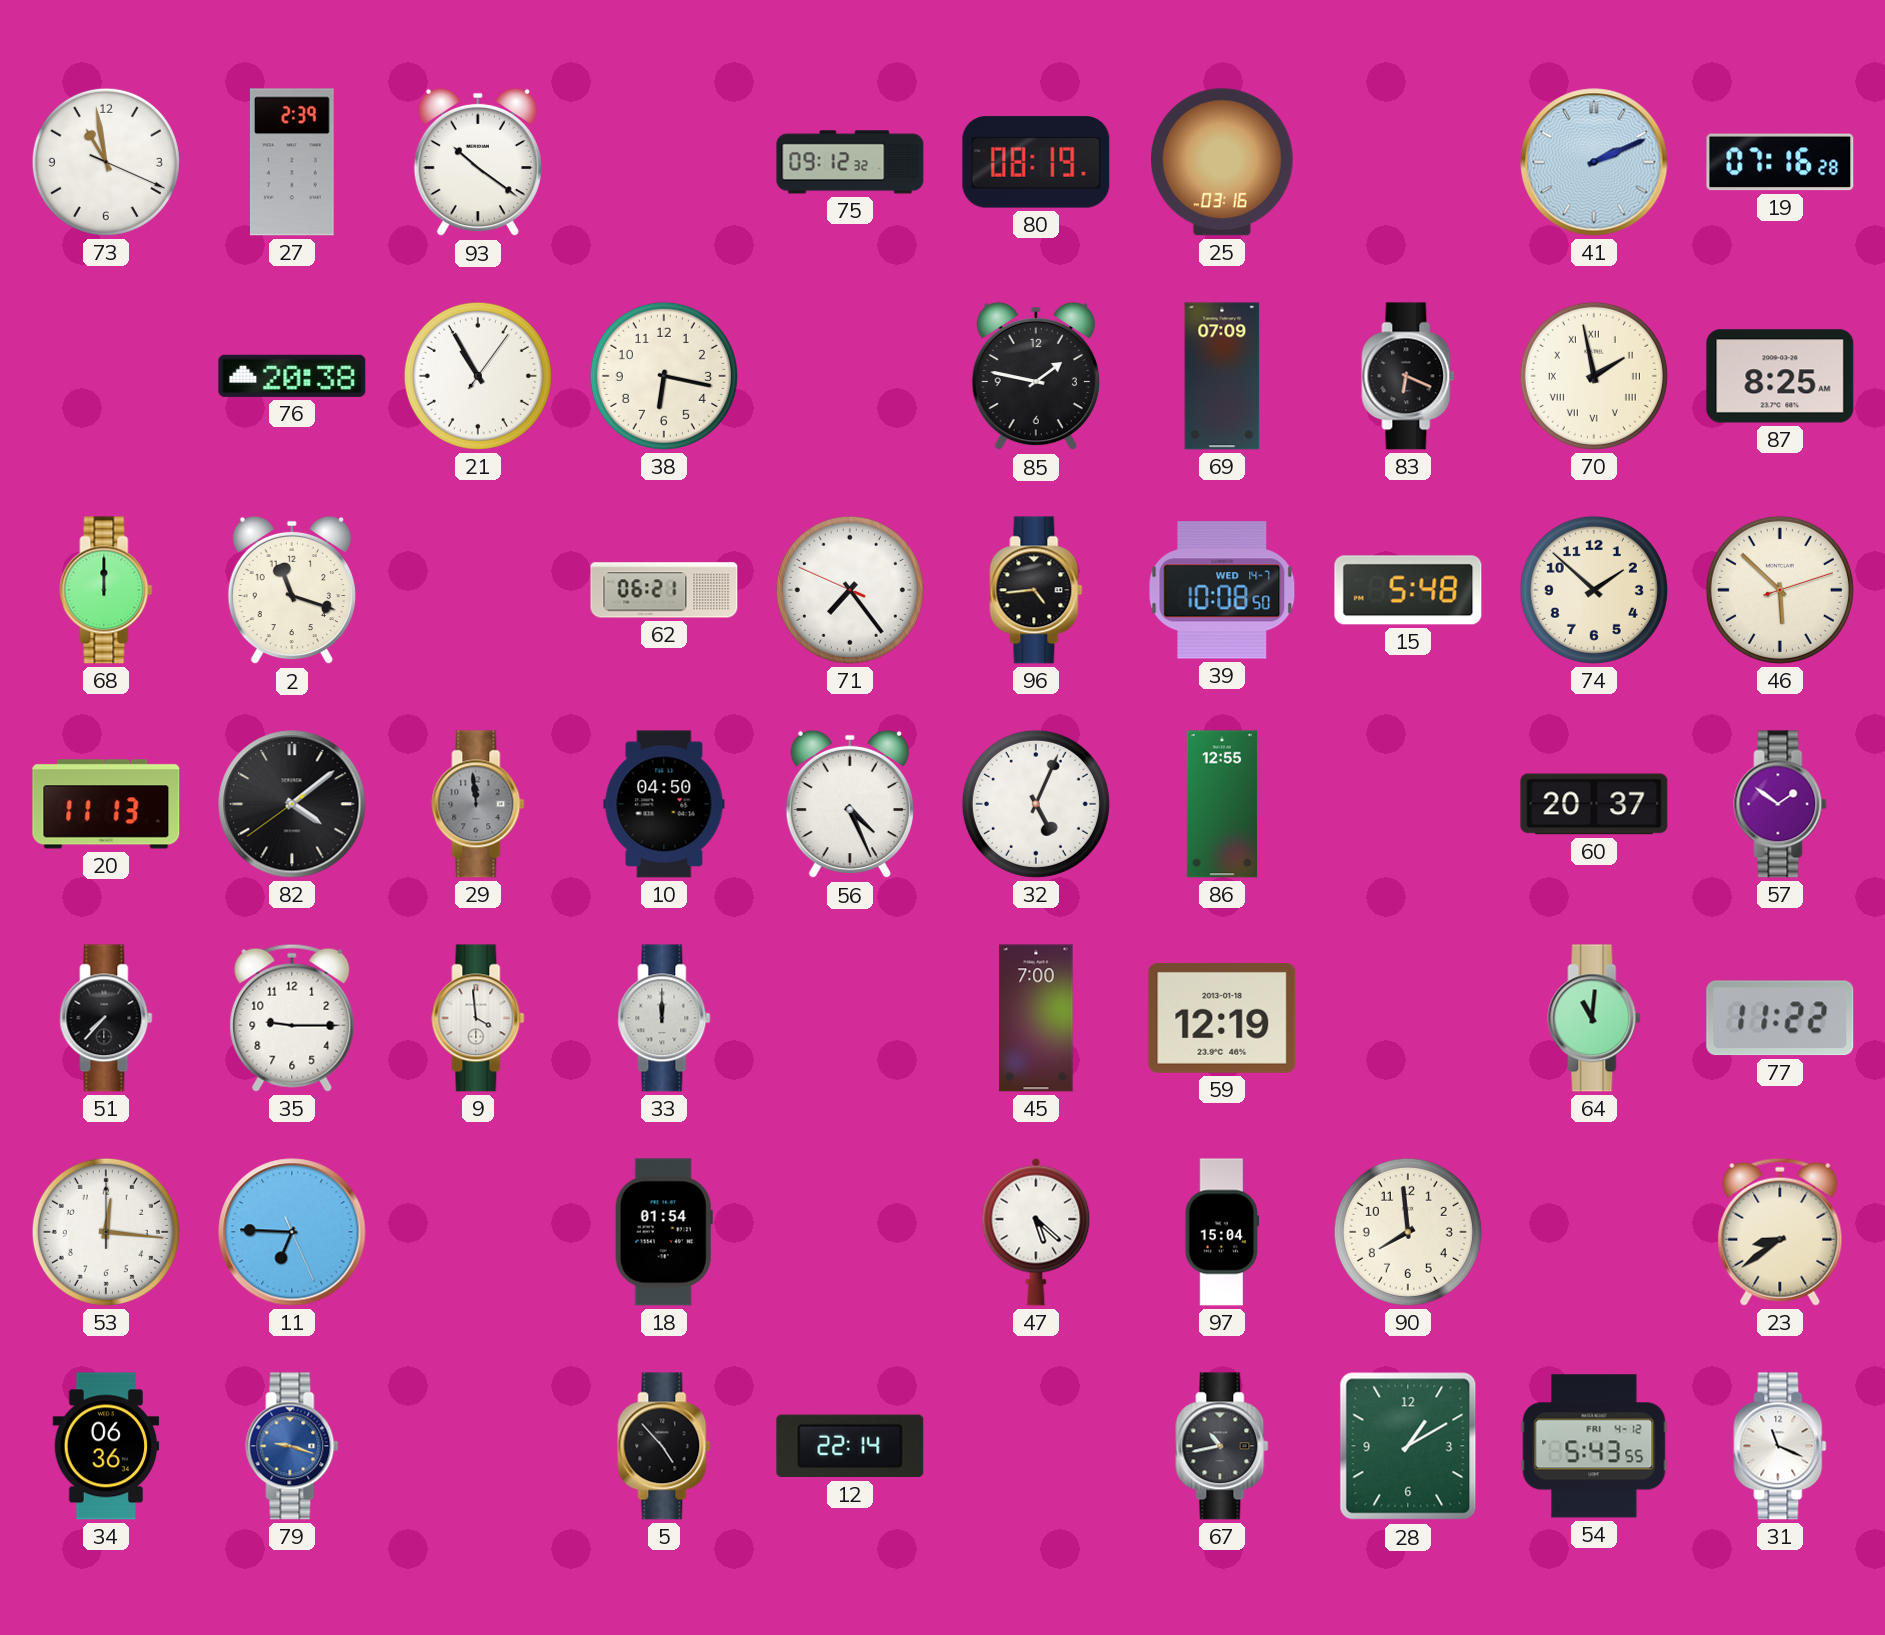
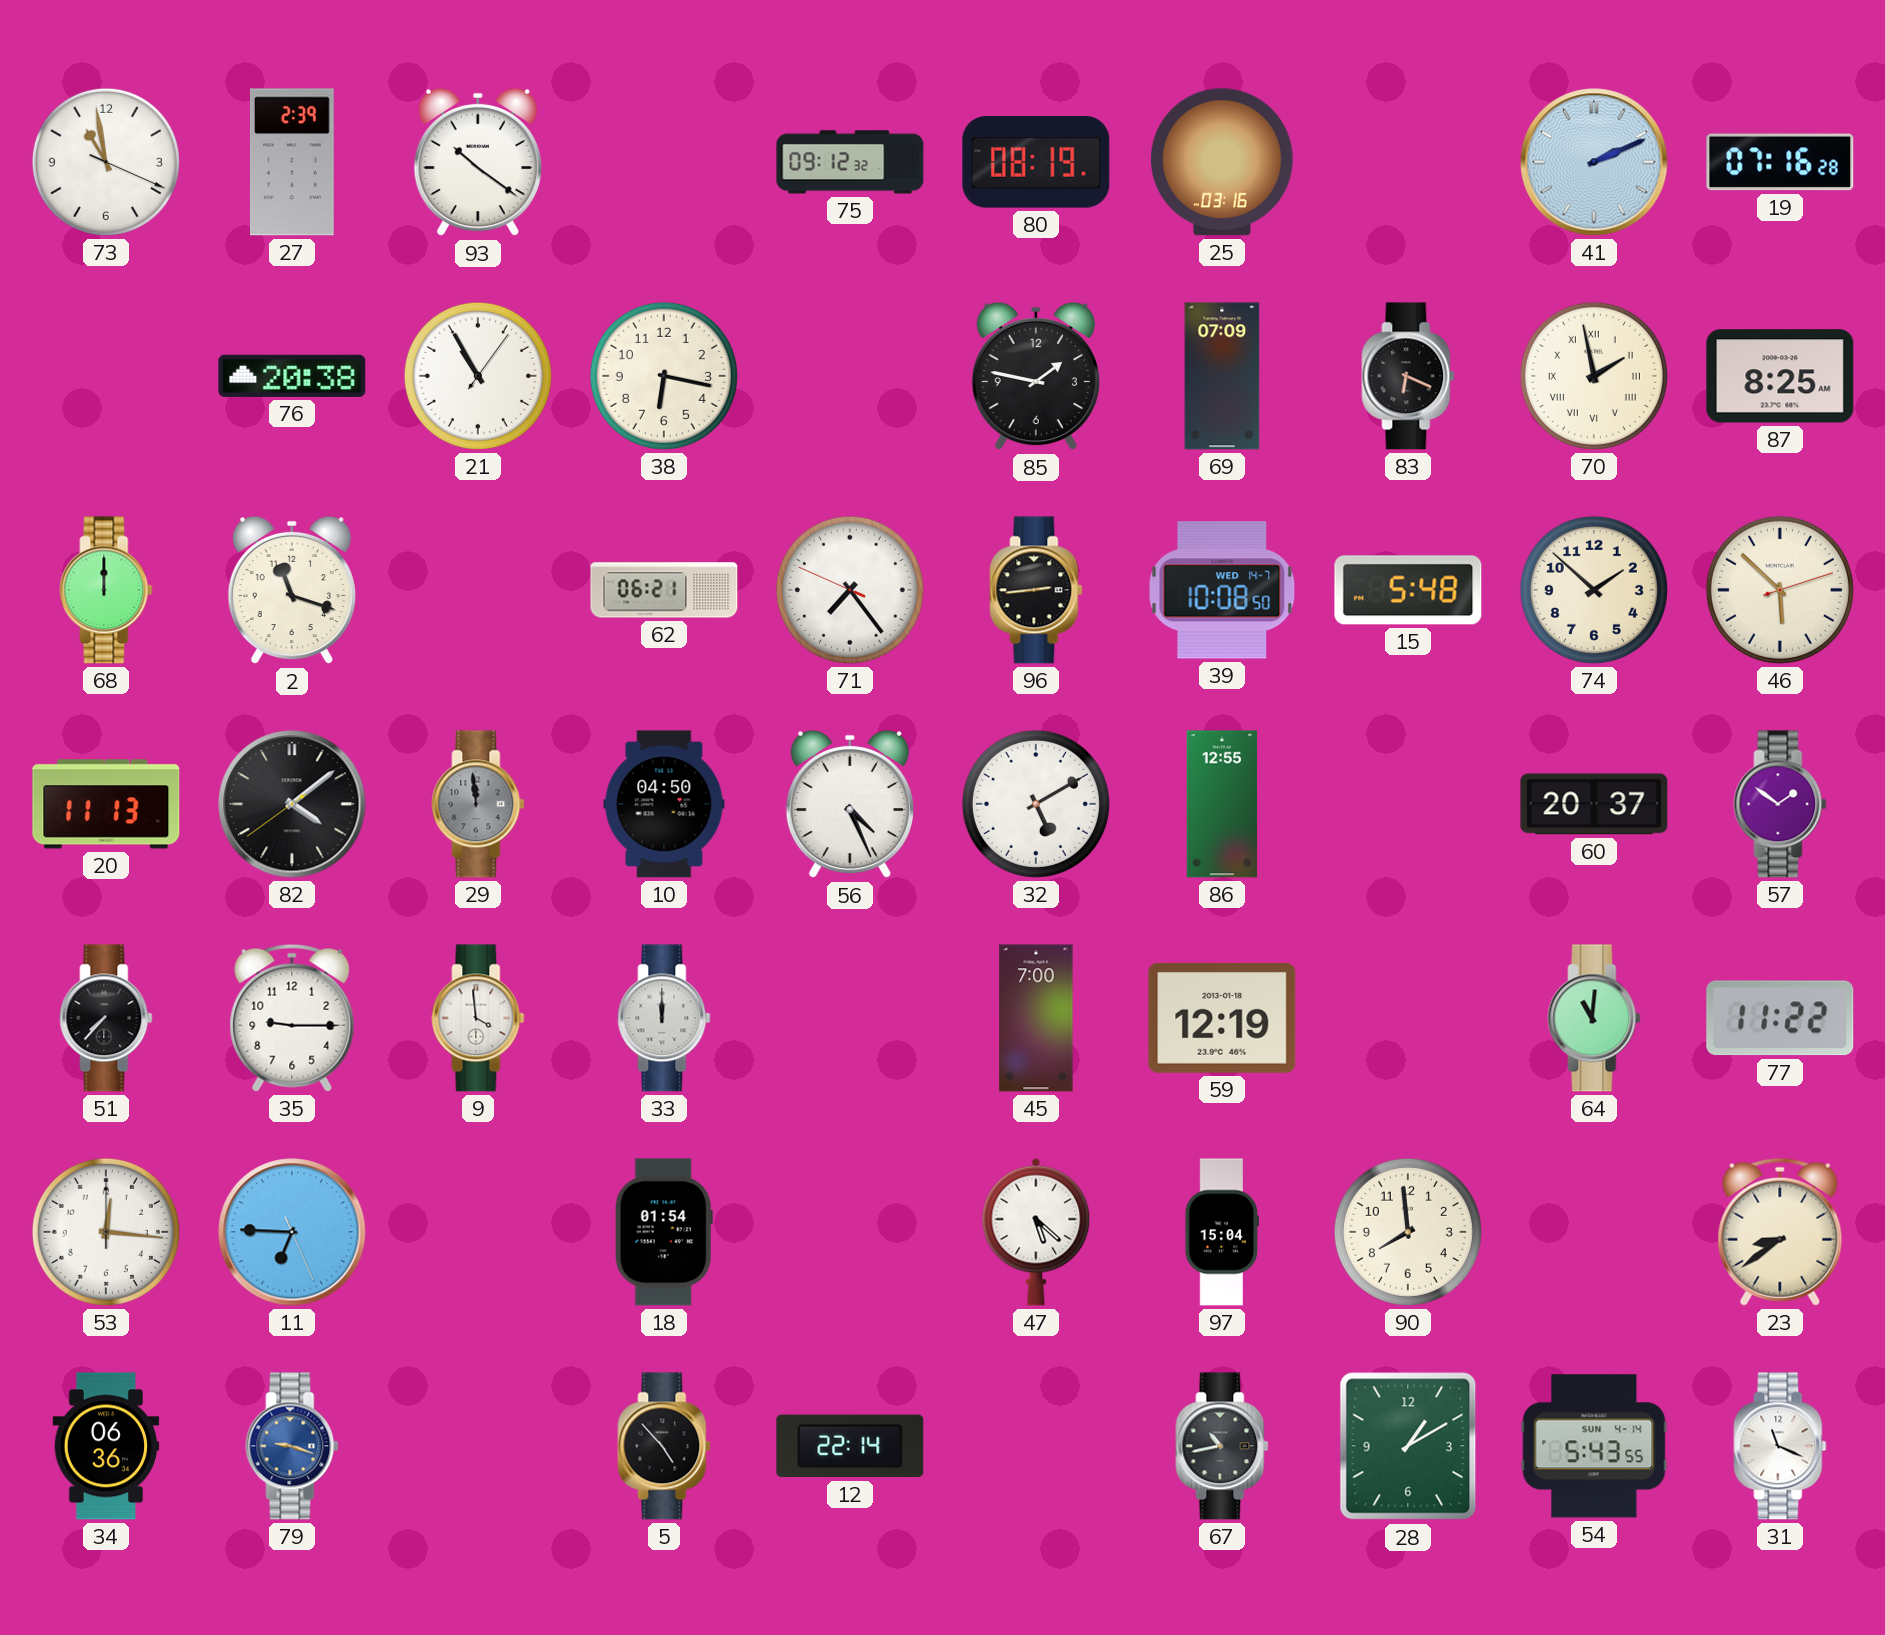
96: 4:44 -> 2:44 (1036, 590)
32: 5:04 -> 5:10 (1036, 804)
54 date: FRI 4-12 -> SUN 4-14 (1594, 1446)
